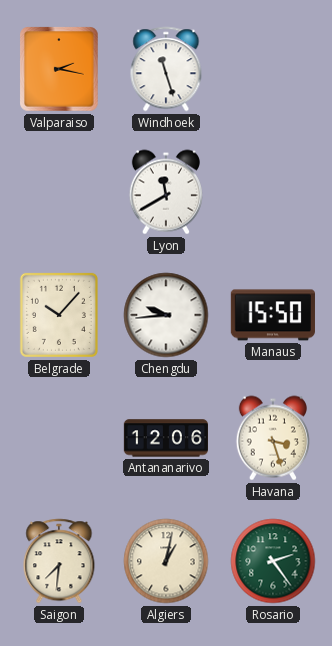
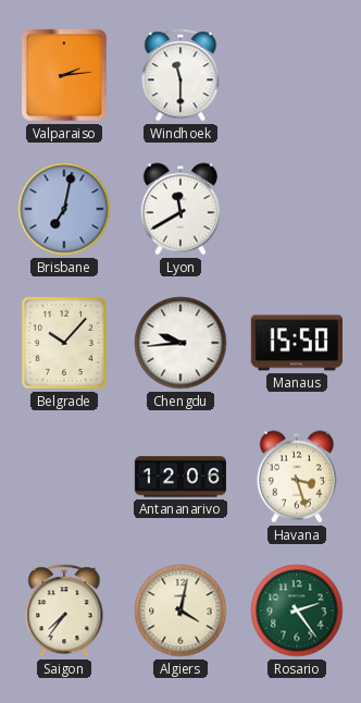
Valparaiso: 2:17 -> 2:14 (64, 75)
Windhoek: 11:27 -> 11:30 (180, 75)
Brisbane: none -> 7:02 (64, 209)
Saigon: 7:31 -> 7:36 (64, 610)
Algiers: 1:02 -> 4:02 (180, 610)
